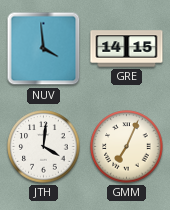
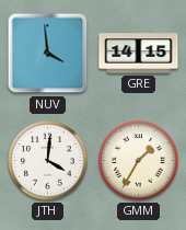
GMM: 7:04 -> 1:35 (139, 161)
